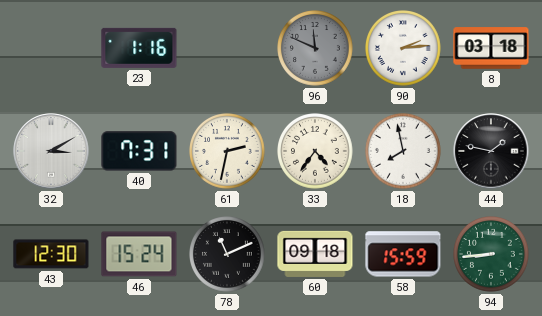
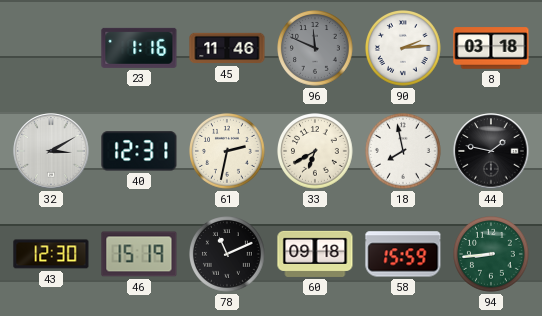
45: none -> 11:46 (227, 48)
40: 7:31 -> 12:31 (139, 151)
33: 4:36 -> 6:40 (316, 152)
46: 15:24 -> 15:19 (139, 254)
